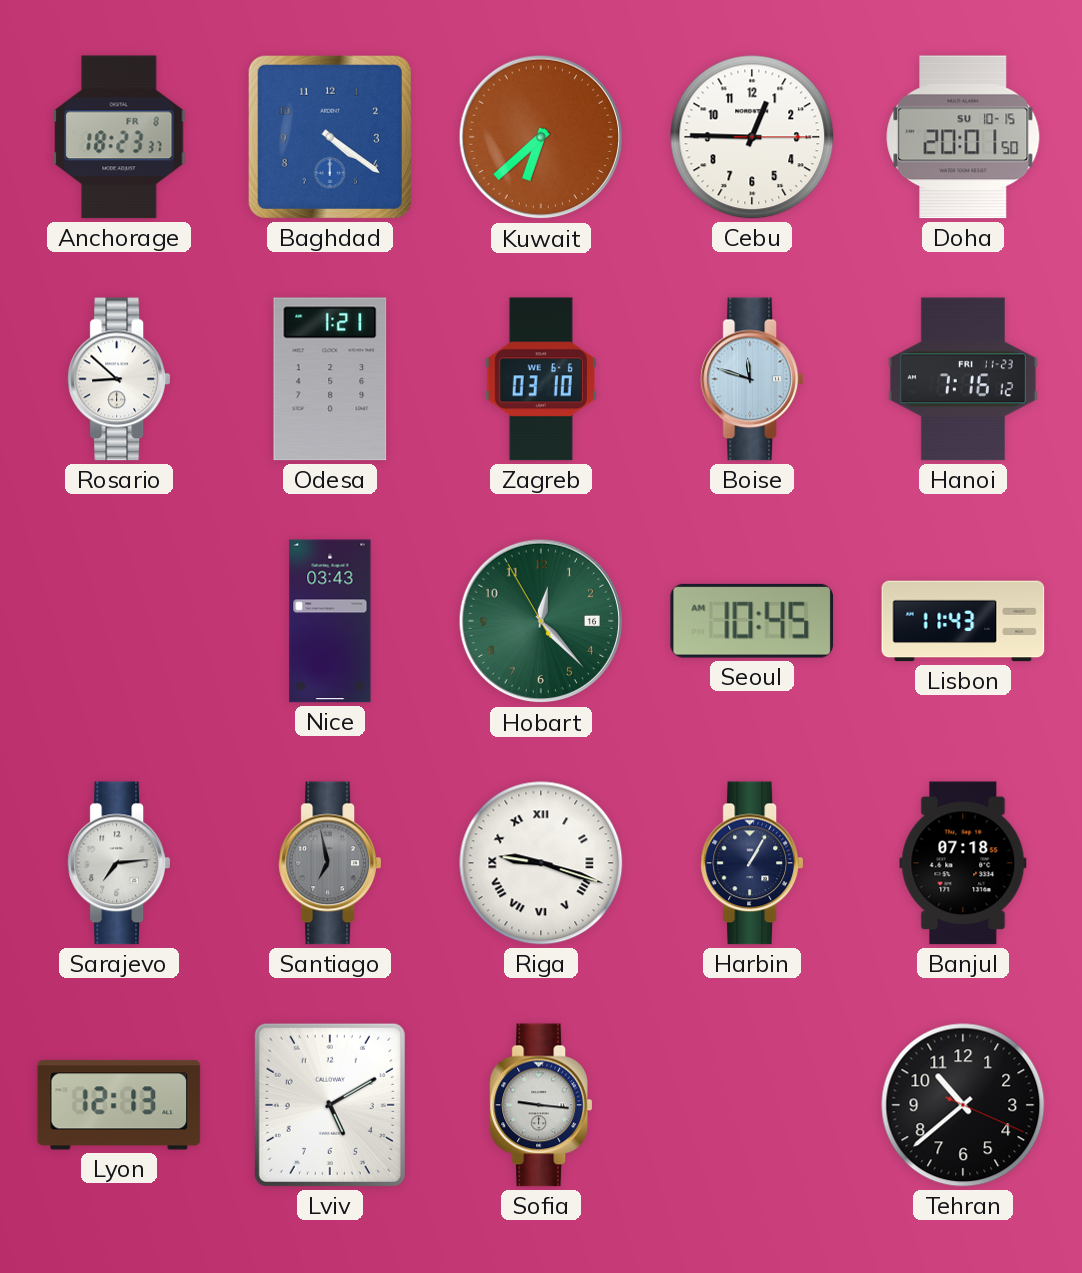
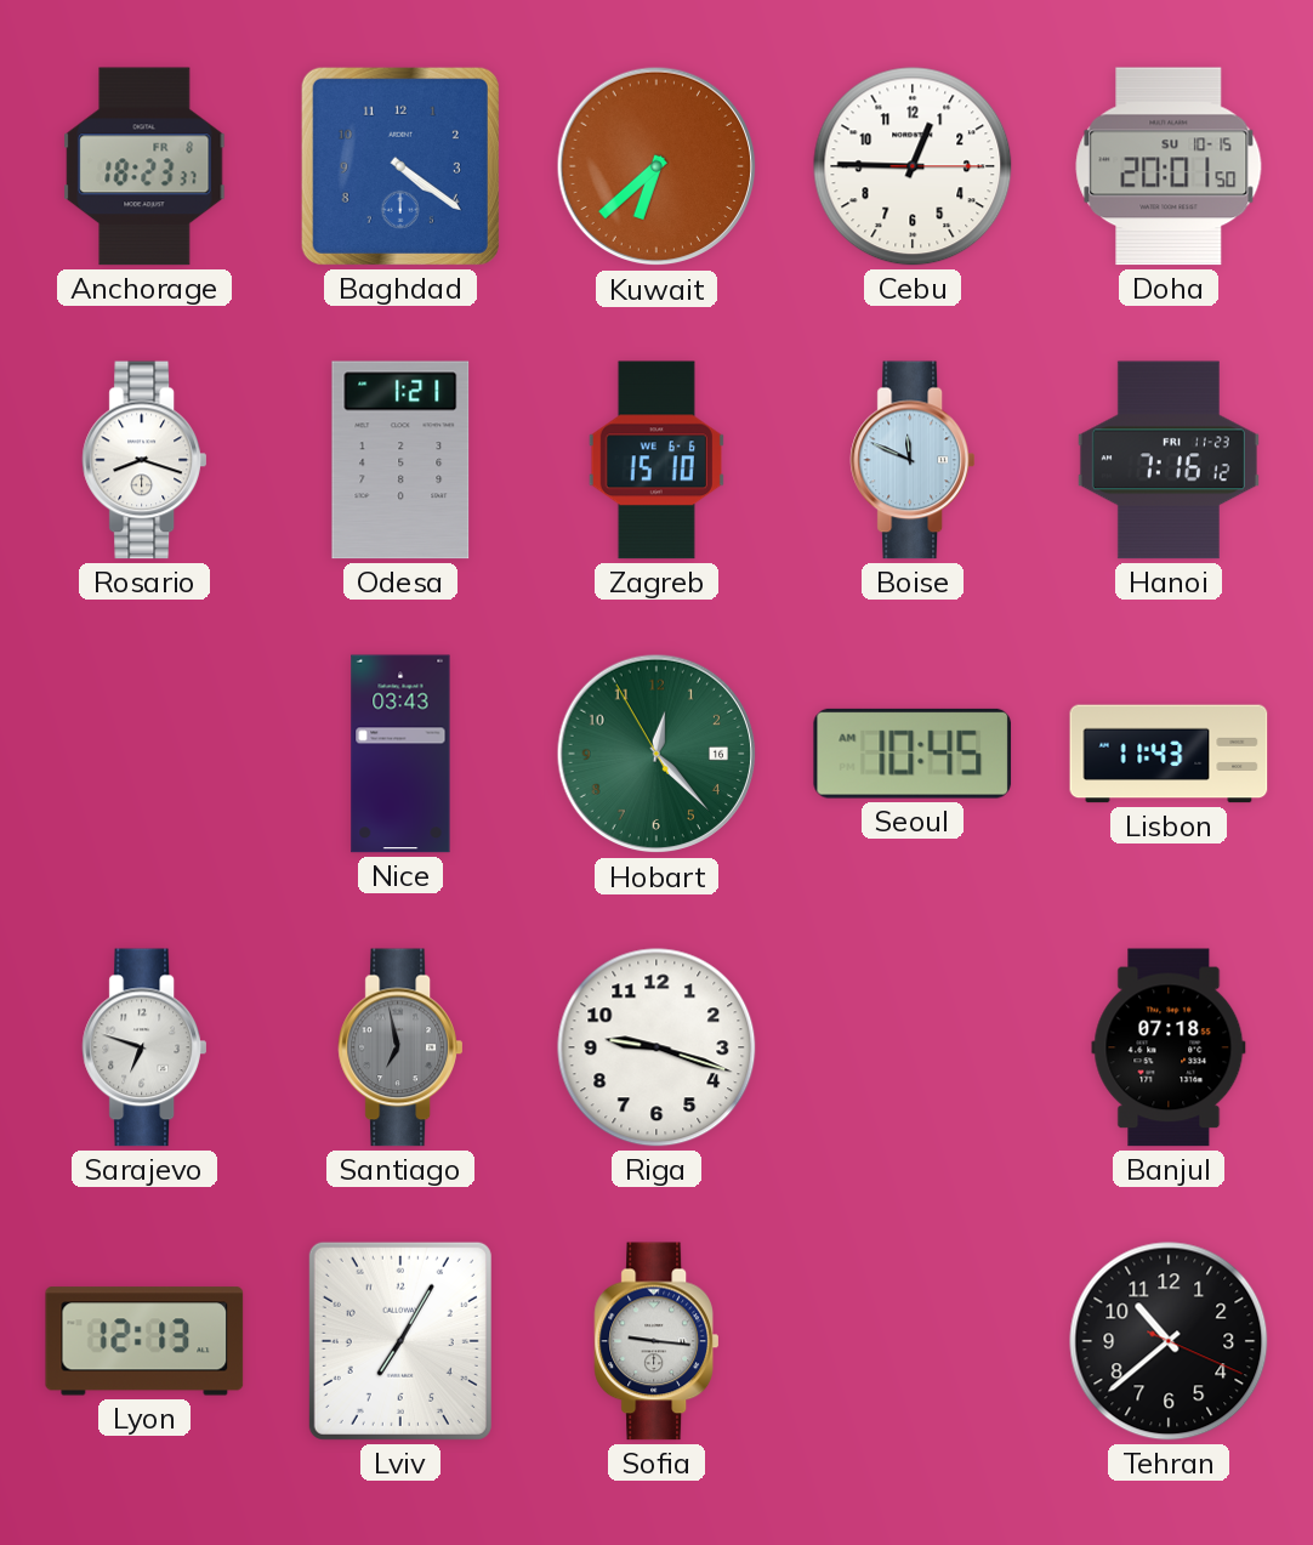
Rosario: 8:52 -> 8:18 (143, 460)
Zagreb: 03:10 -> 15:10 (656, 460)
Boise: 11:48 -> 11:49 (911, 460)
Sarajevo: 7:14 -> 6:48 (143, 1047)
Riga numerals: Roman -> Arabic (656, 1047)
Harbin: 1:05 -> none (751, 863)
Lviv: 5:10 -> 7:05 (400, 1341)
